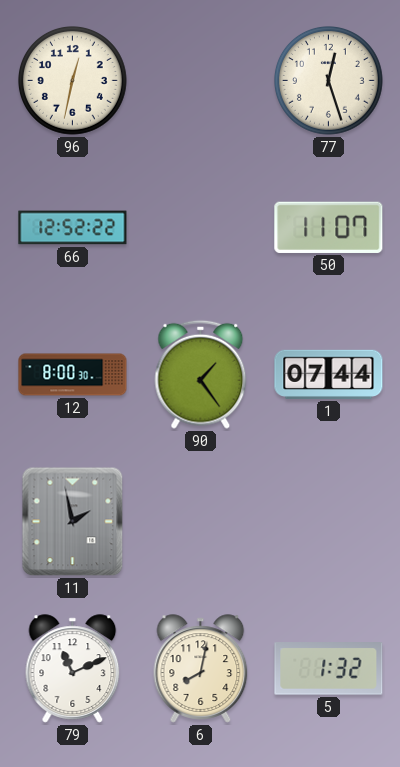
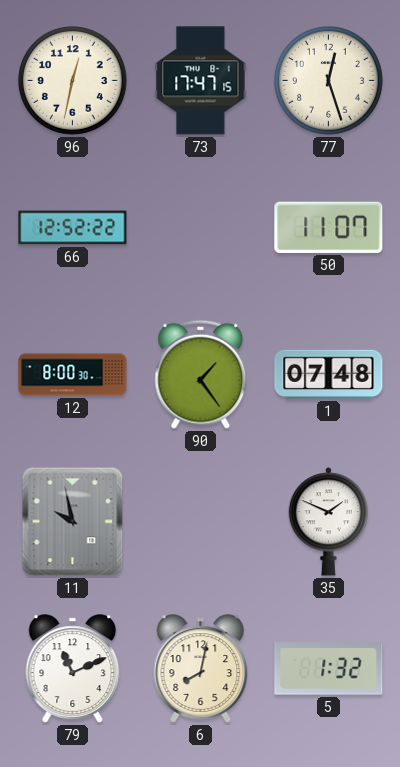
73: none -> 17:47 (201, 81)
1: 07:44 -> 07:48 (329, 374)
11: 1:58 -> 9:58 (73, 522)
35: none -> 1:49 (329, 522)
